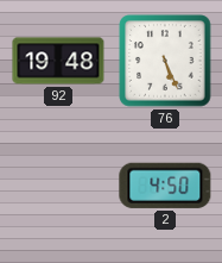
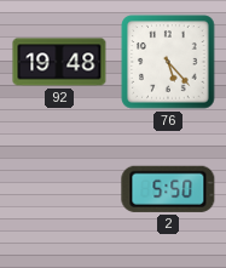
76: 5:26 -> 5:23 (168, 62)
2: 4:50 -> 5:50 (168, 189)
